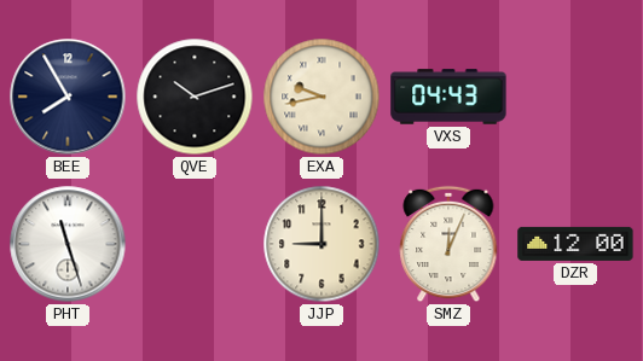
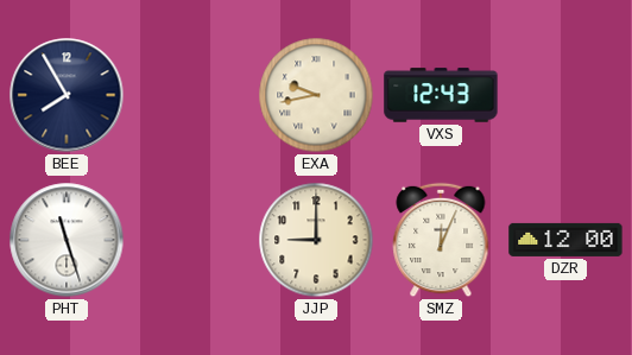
QVE: 10:12 -> none (195, 97)
VXS: 04:43 -> 12:43 (441, 95)
